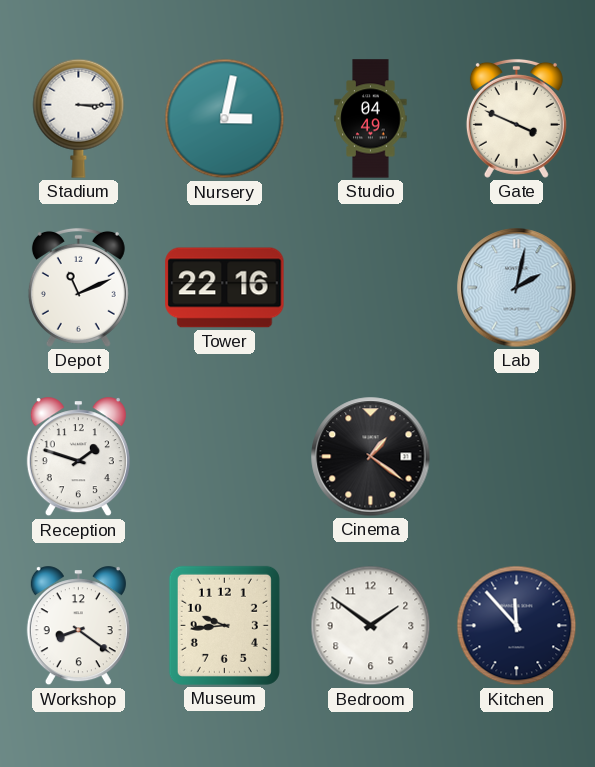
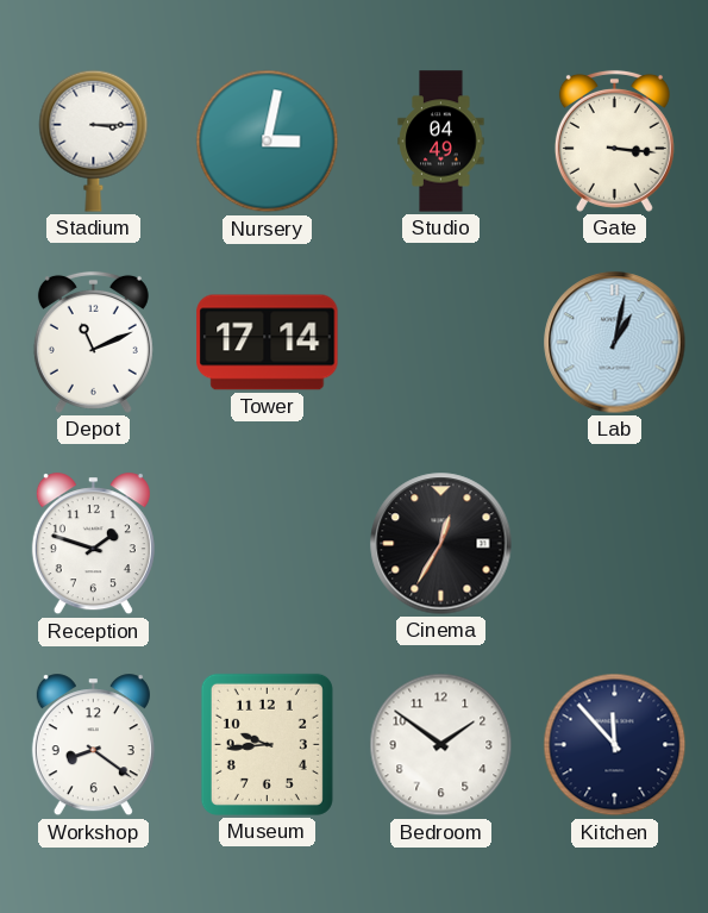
Gate: 3:49 -> 3:16 (614, 140)
Tower: 22:16 -> 17:14 (268, 343)
Lab: 2:02 -> 1:02 (615, 343)
Cinema: 1:21 -> 12:35 (441, 544)
